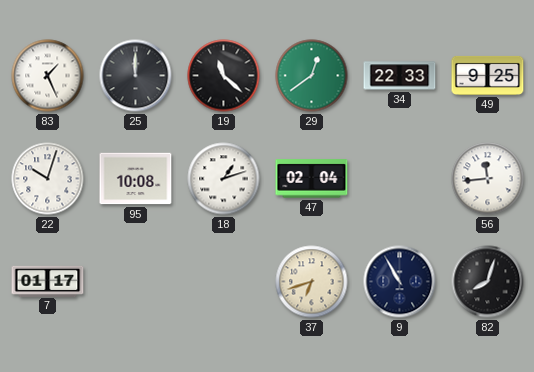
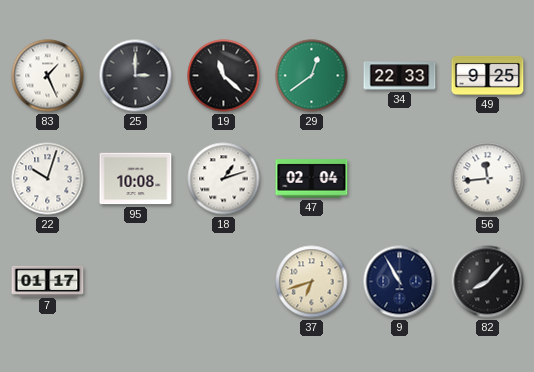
25: 12:00 -> 3:00 (136, 76)
82: 8:03 -> 8:07 (488, 282)
